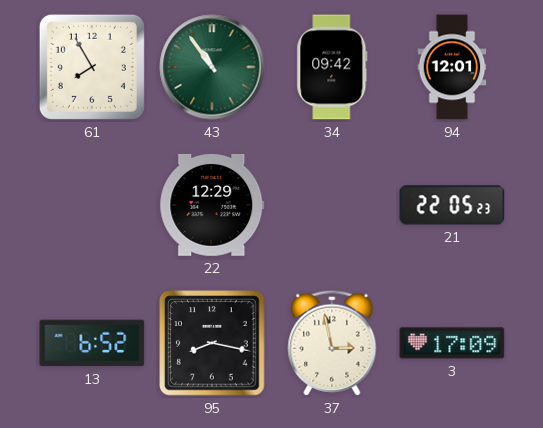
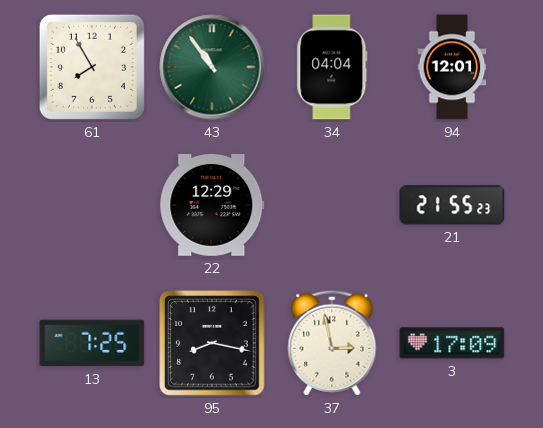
34: 09:42 -> 04:04 (332, 67)
21: 22:05 -> 21:55 (452, 205)
13: 6:52 -> 7:25 (92, 343)
